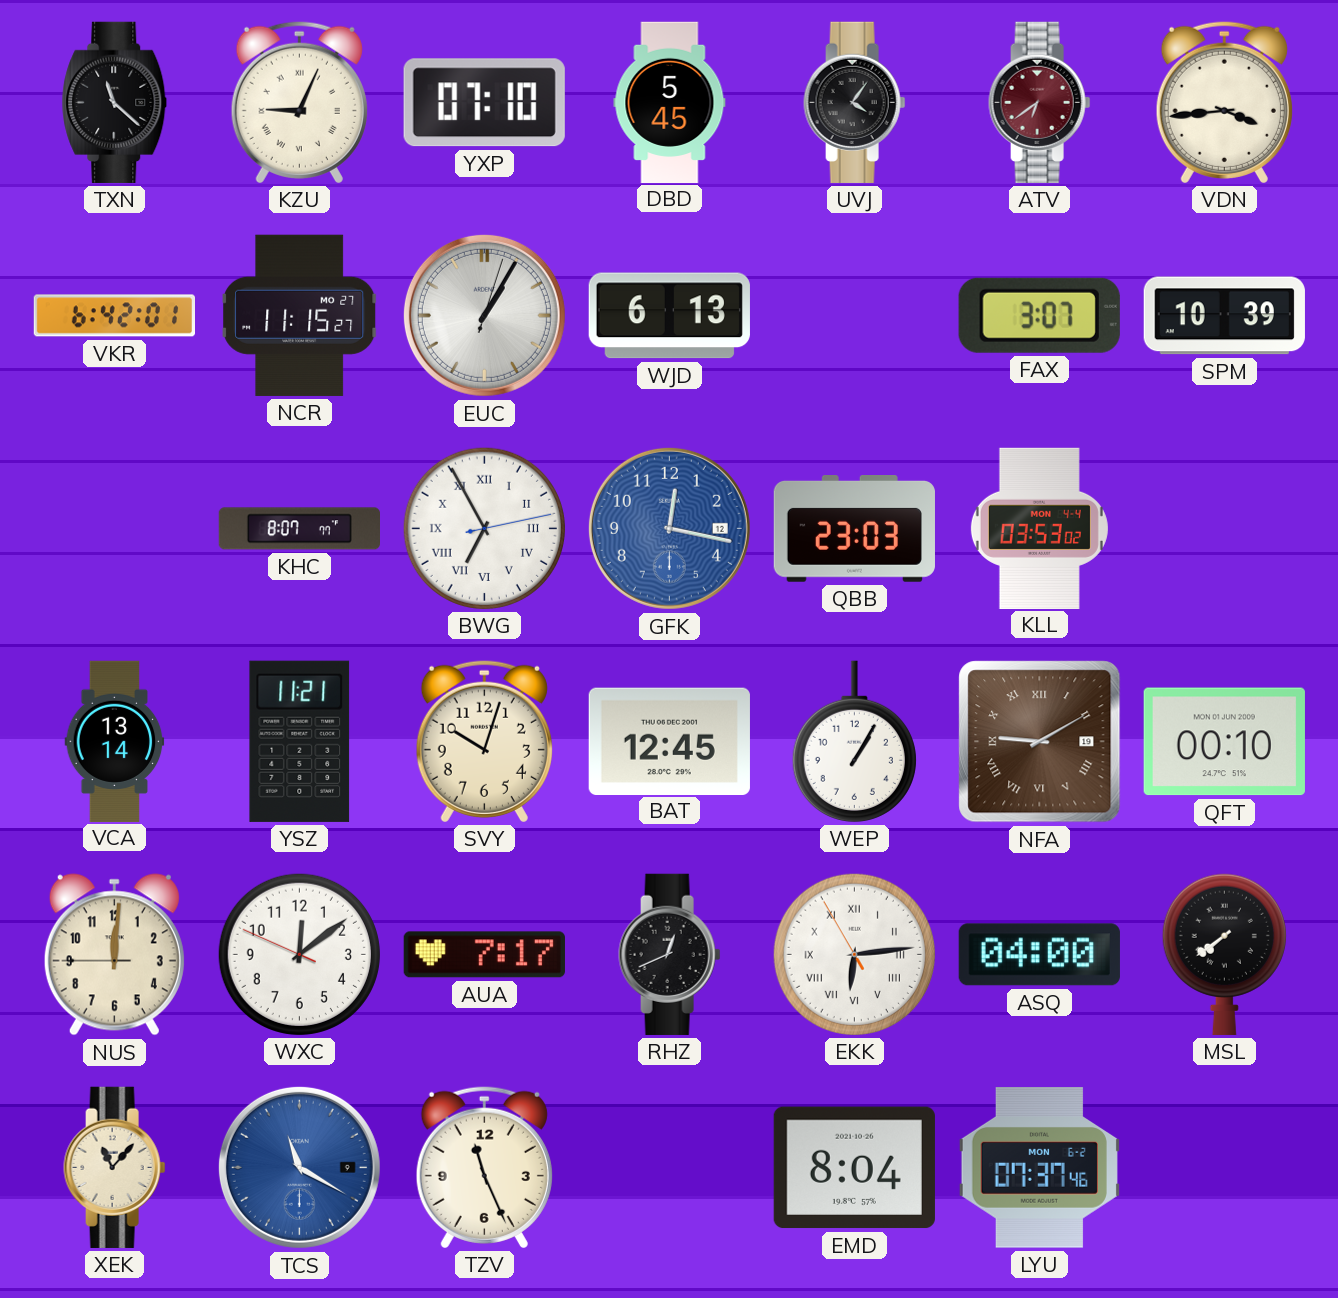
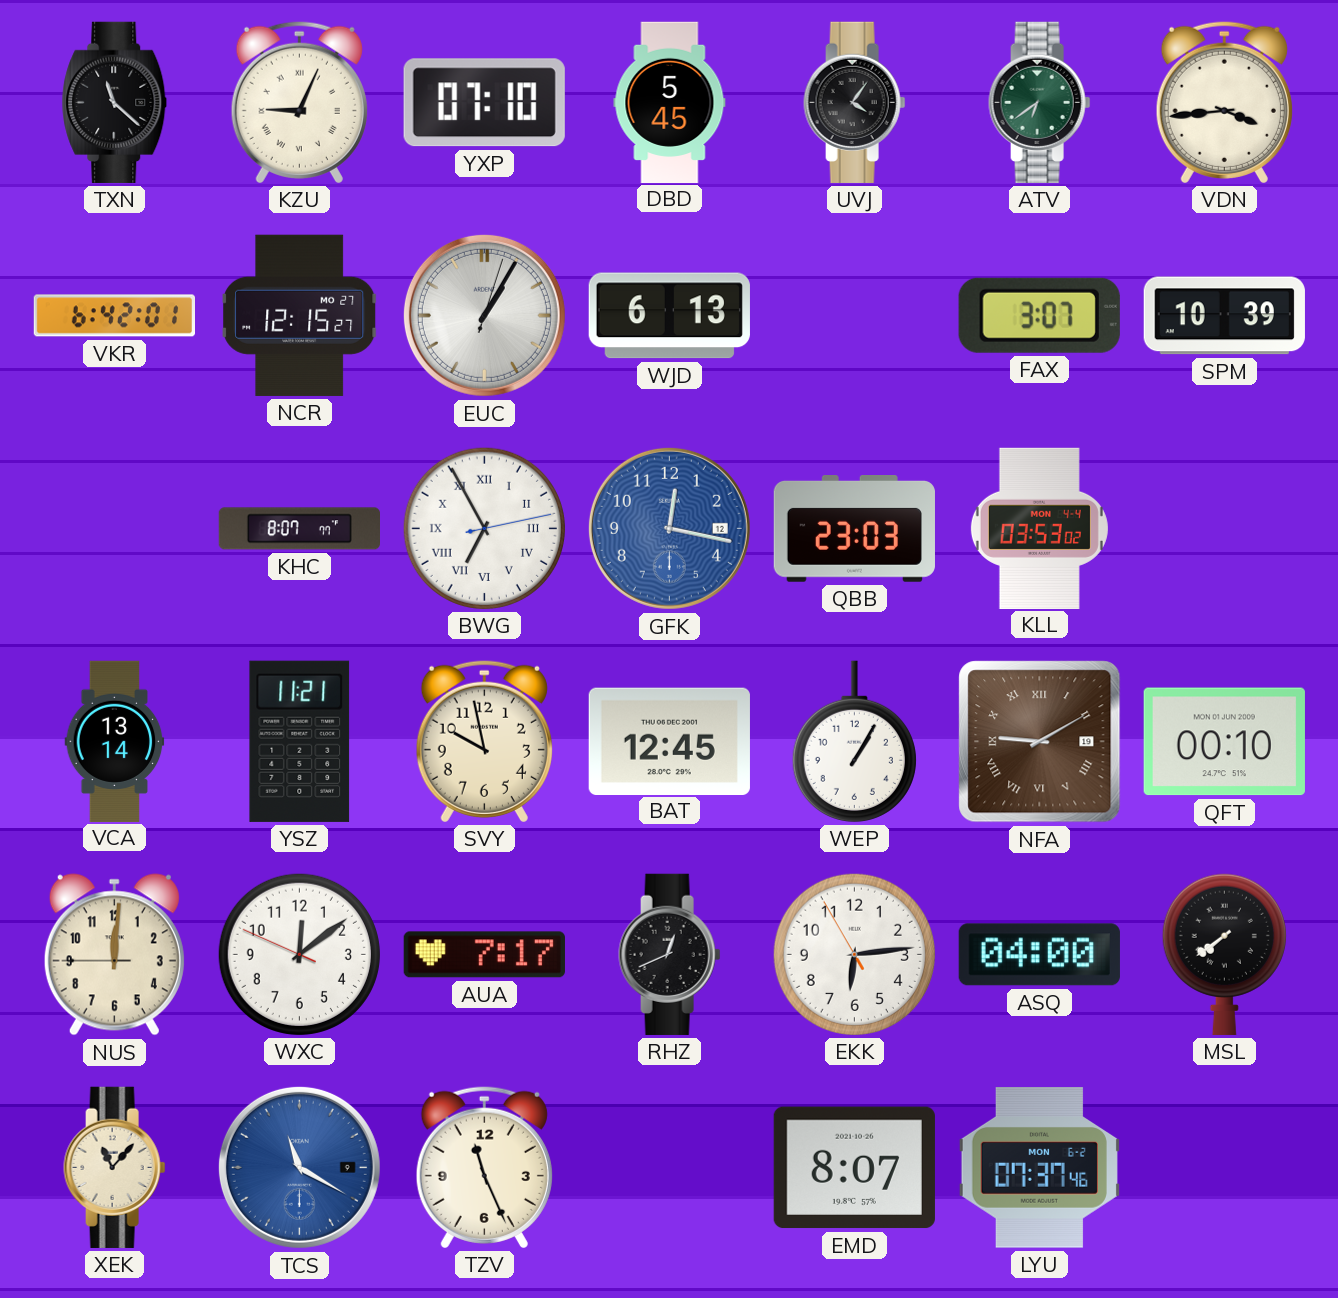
ATV dial: burgundy -> green (1040, 102)
NCR: 11:15 -> 12:15 (300, 315)
SVY: 10:03 -> 9:58 (484, 741)
EKK numerals: Roman -> Arabic (854, 954)
EMD: 8:04 -> 8:07 (854, 1168)
